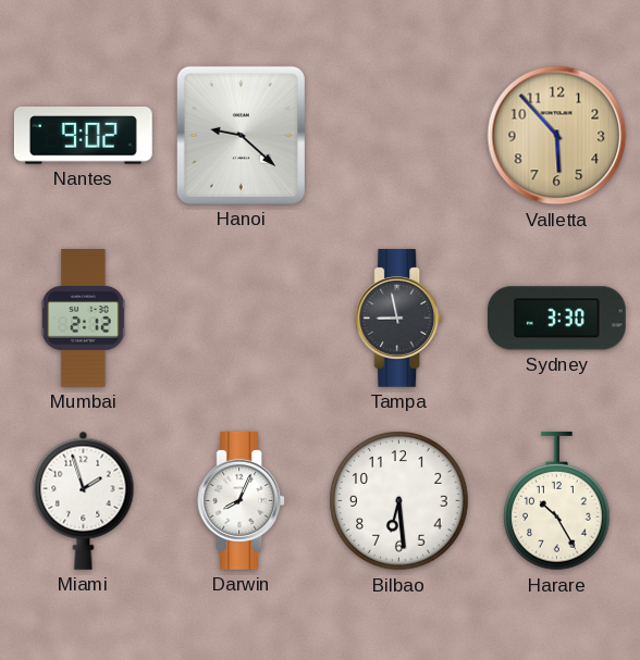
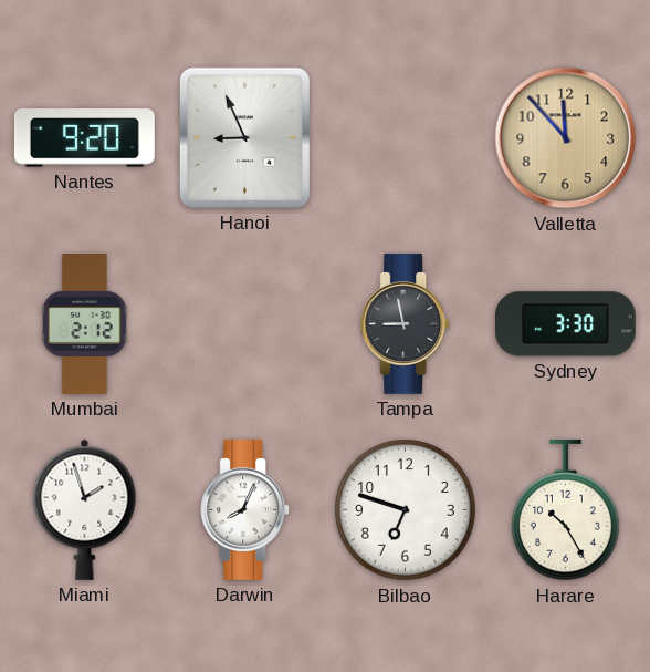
Nantes: 9:02 -> 9:20 (84, 138)
Hanoi: 9:22 -> 8:56 (244, 137)
Valletta: 5:53 -> 11:53 (566, 138)
Bilbao: 6:29 -> 6:48 (406, 510)
